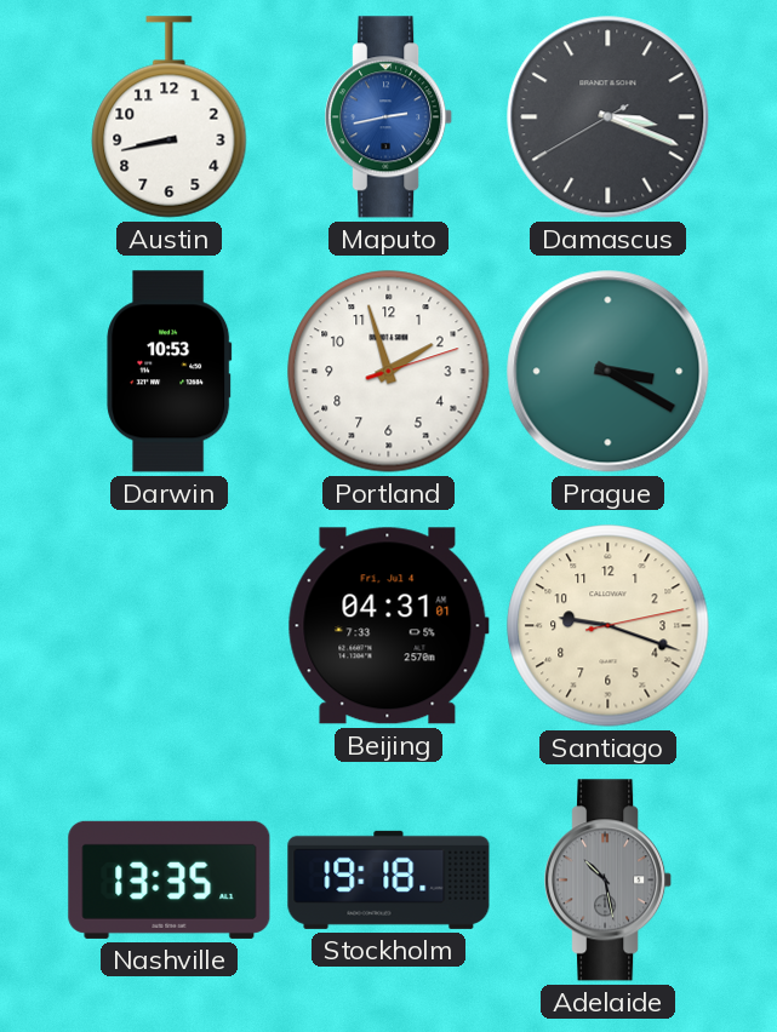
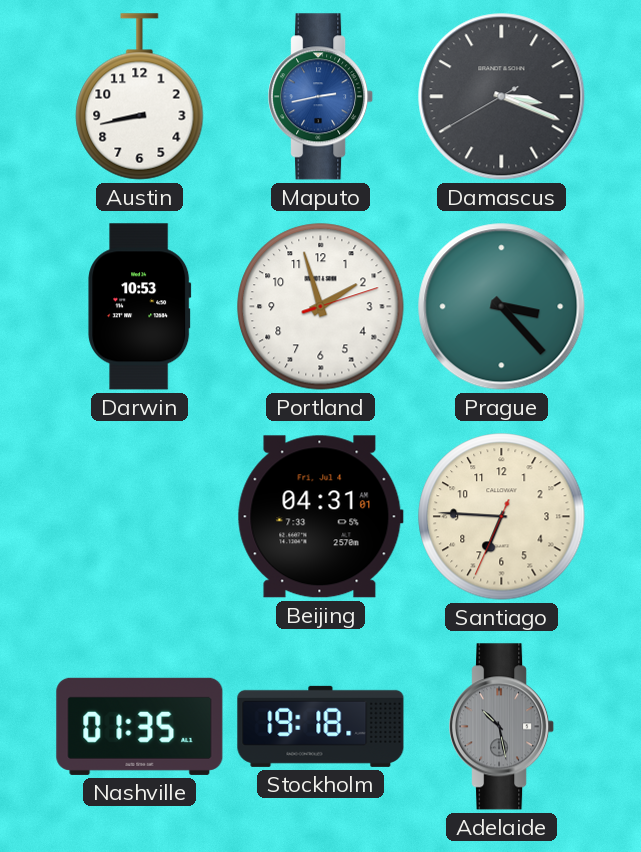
Prague: 3:20 -> 3:23 (502, 307)
Santiago: 9:18 -> 6:45 (502, 517)
Nashville: 13:35 -> 01:35 (140, 726)
